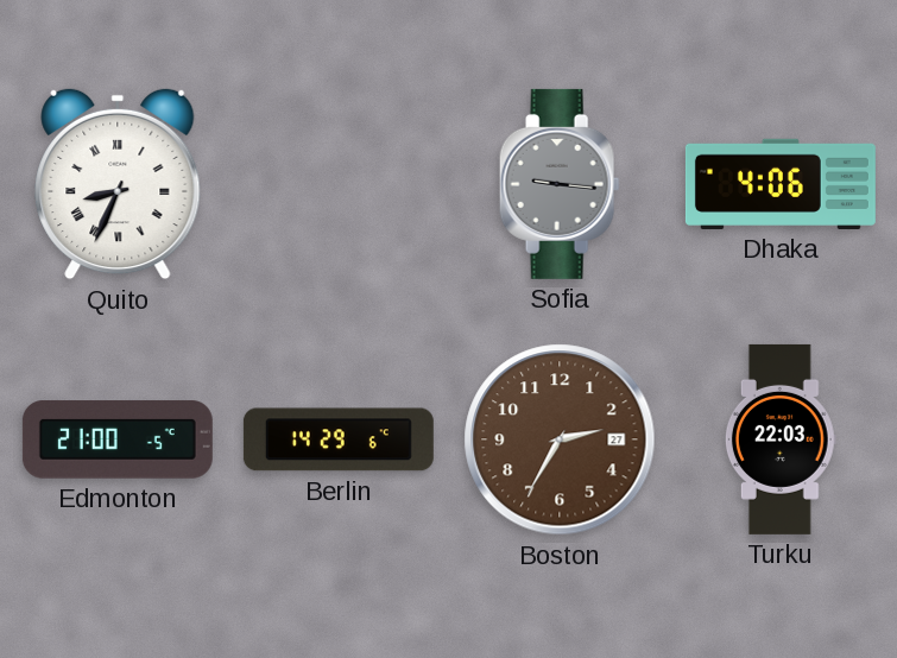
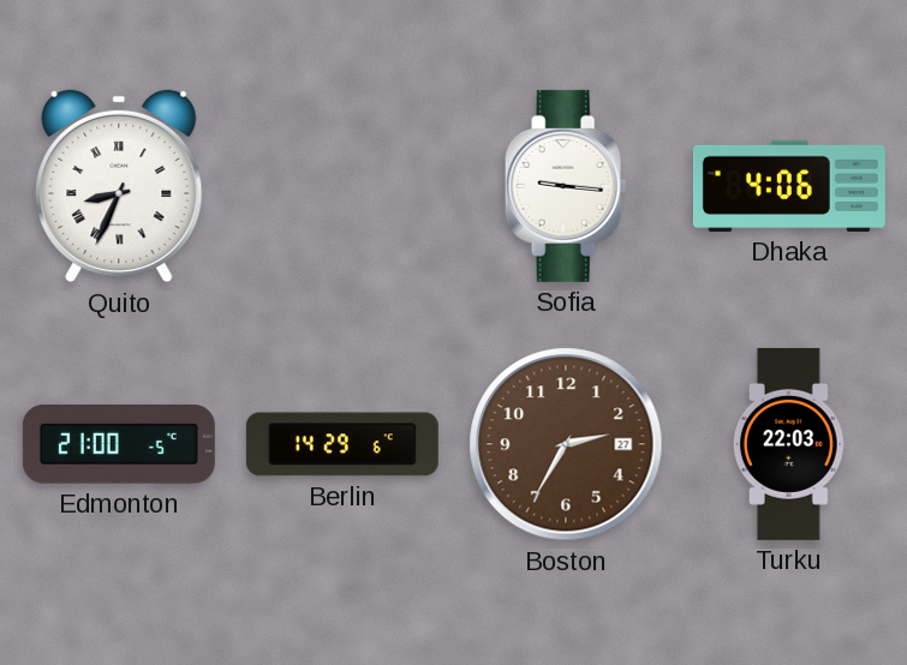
Sofia dial: grey -> white (566, 186)
